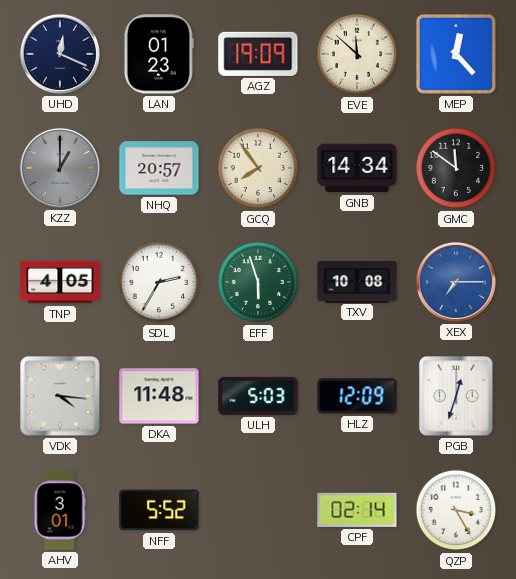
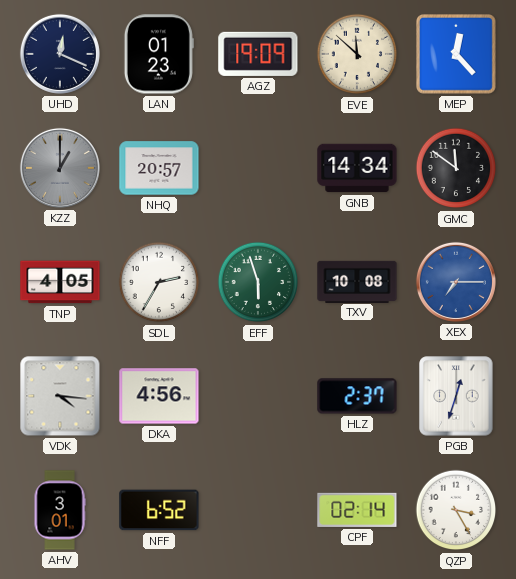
GCQ: 7:54 -> none (258, 168)
DKA: 11:48 -> 4:56 (159, 396)
ULH: 5:03 -> none (258, 396)
HLZ: 12:09 -> 2:37 (357, 396)
NFF: 5:52 -> 6:52 (159, 510)
